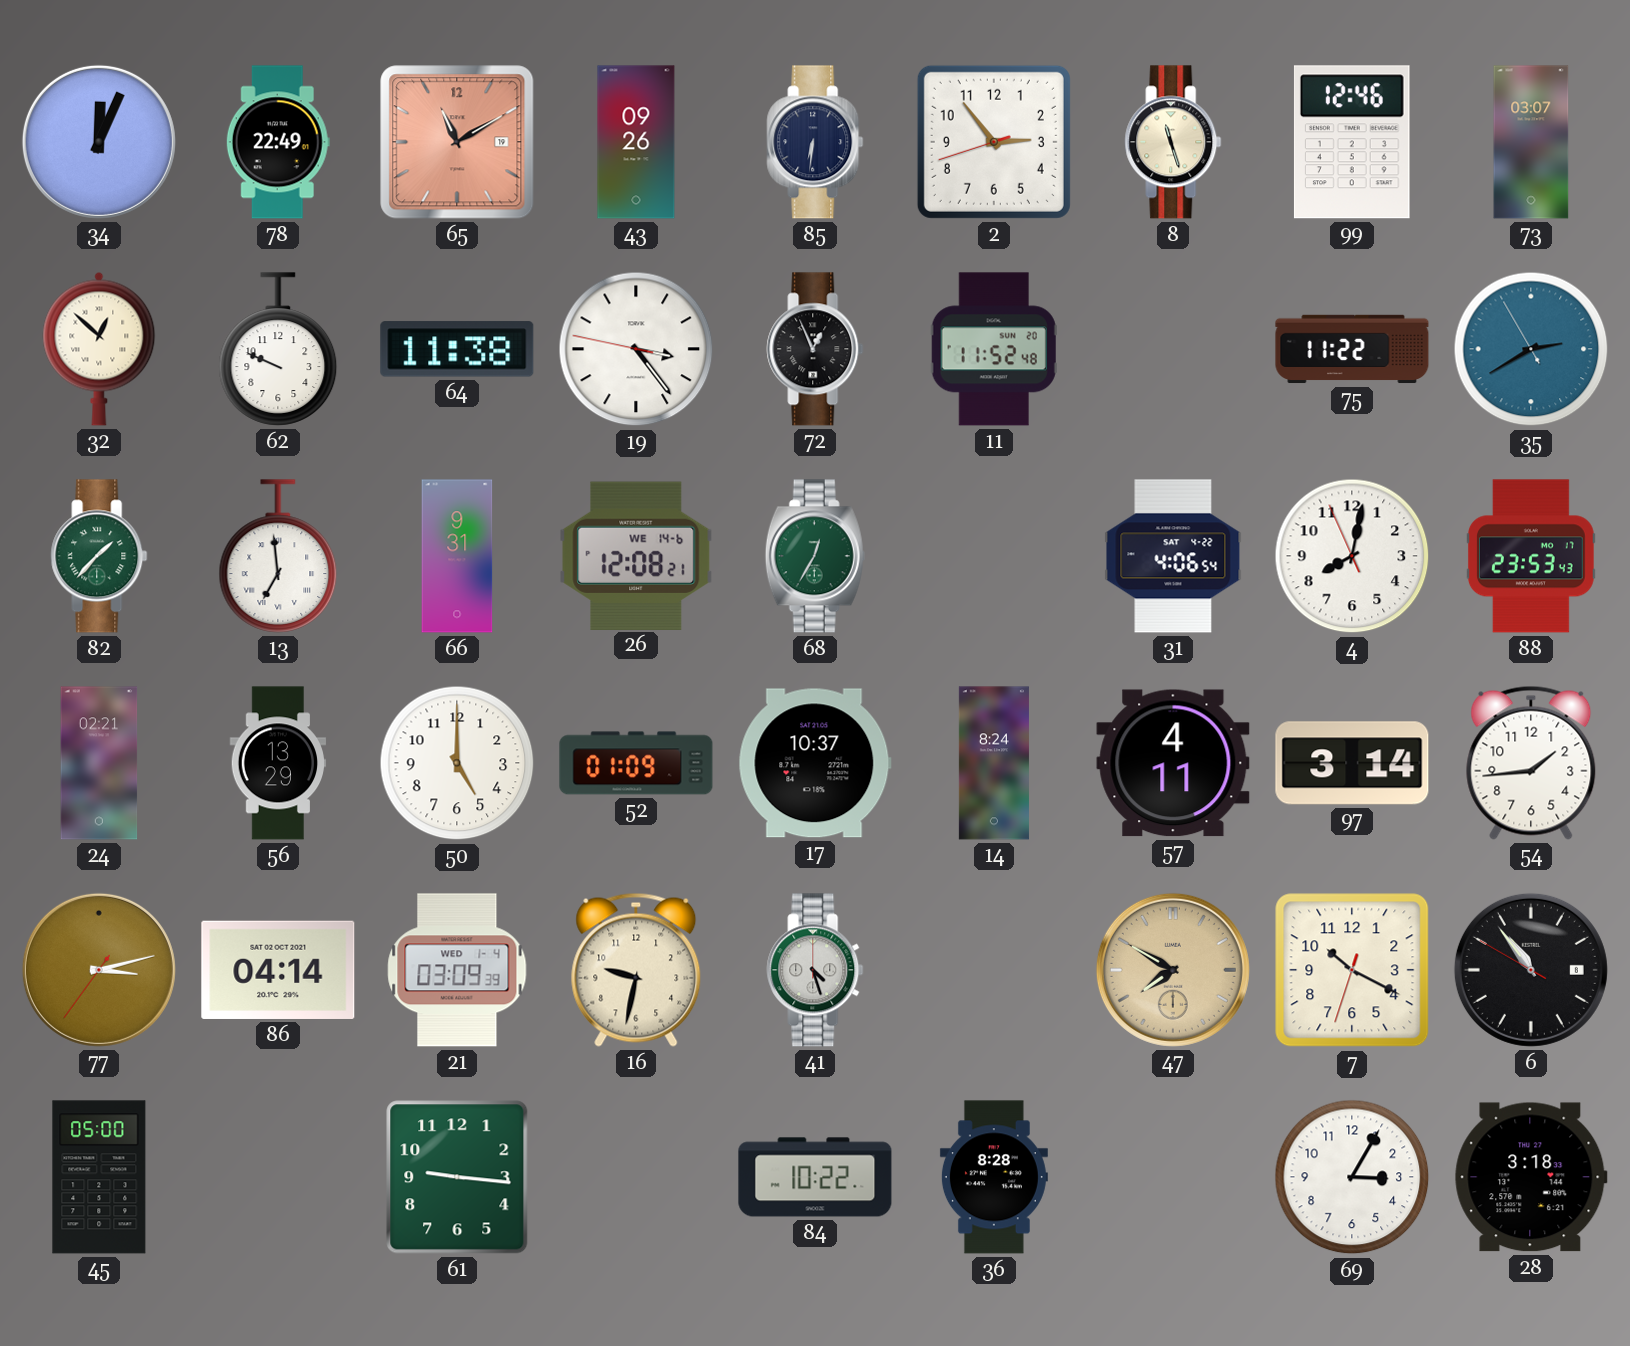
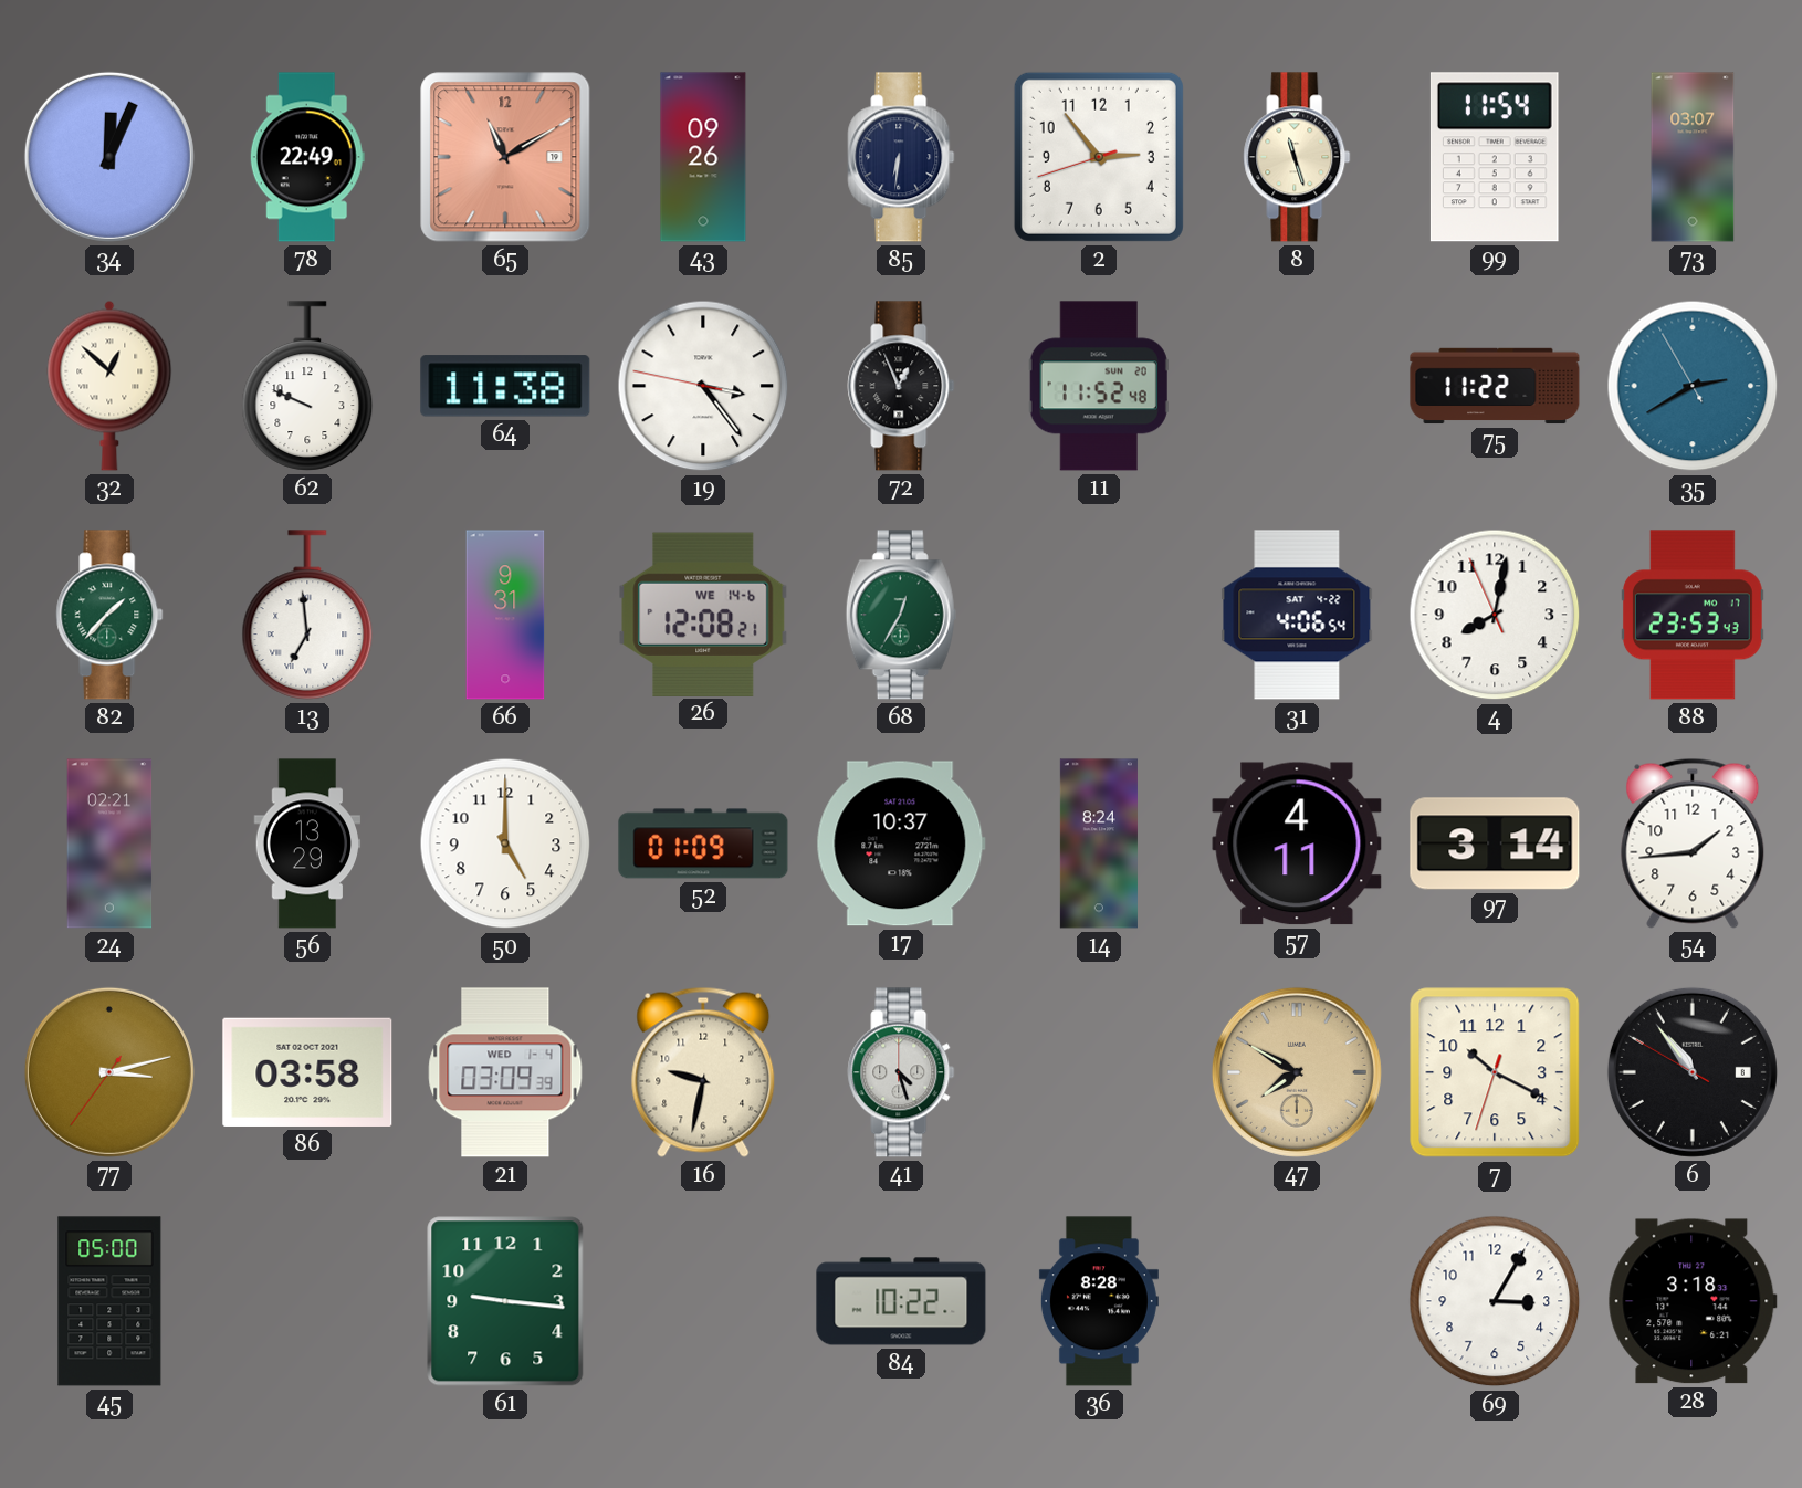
99: 12:46 -> 11:54 (1495, 157)
86: 04:14 -> 03:58 (307, 1072)
